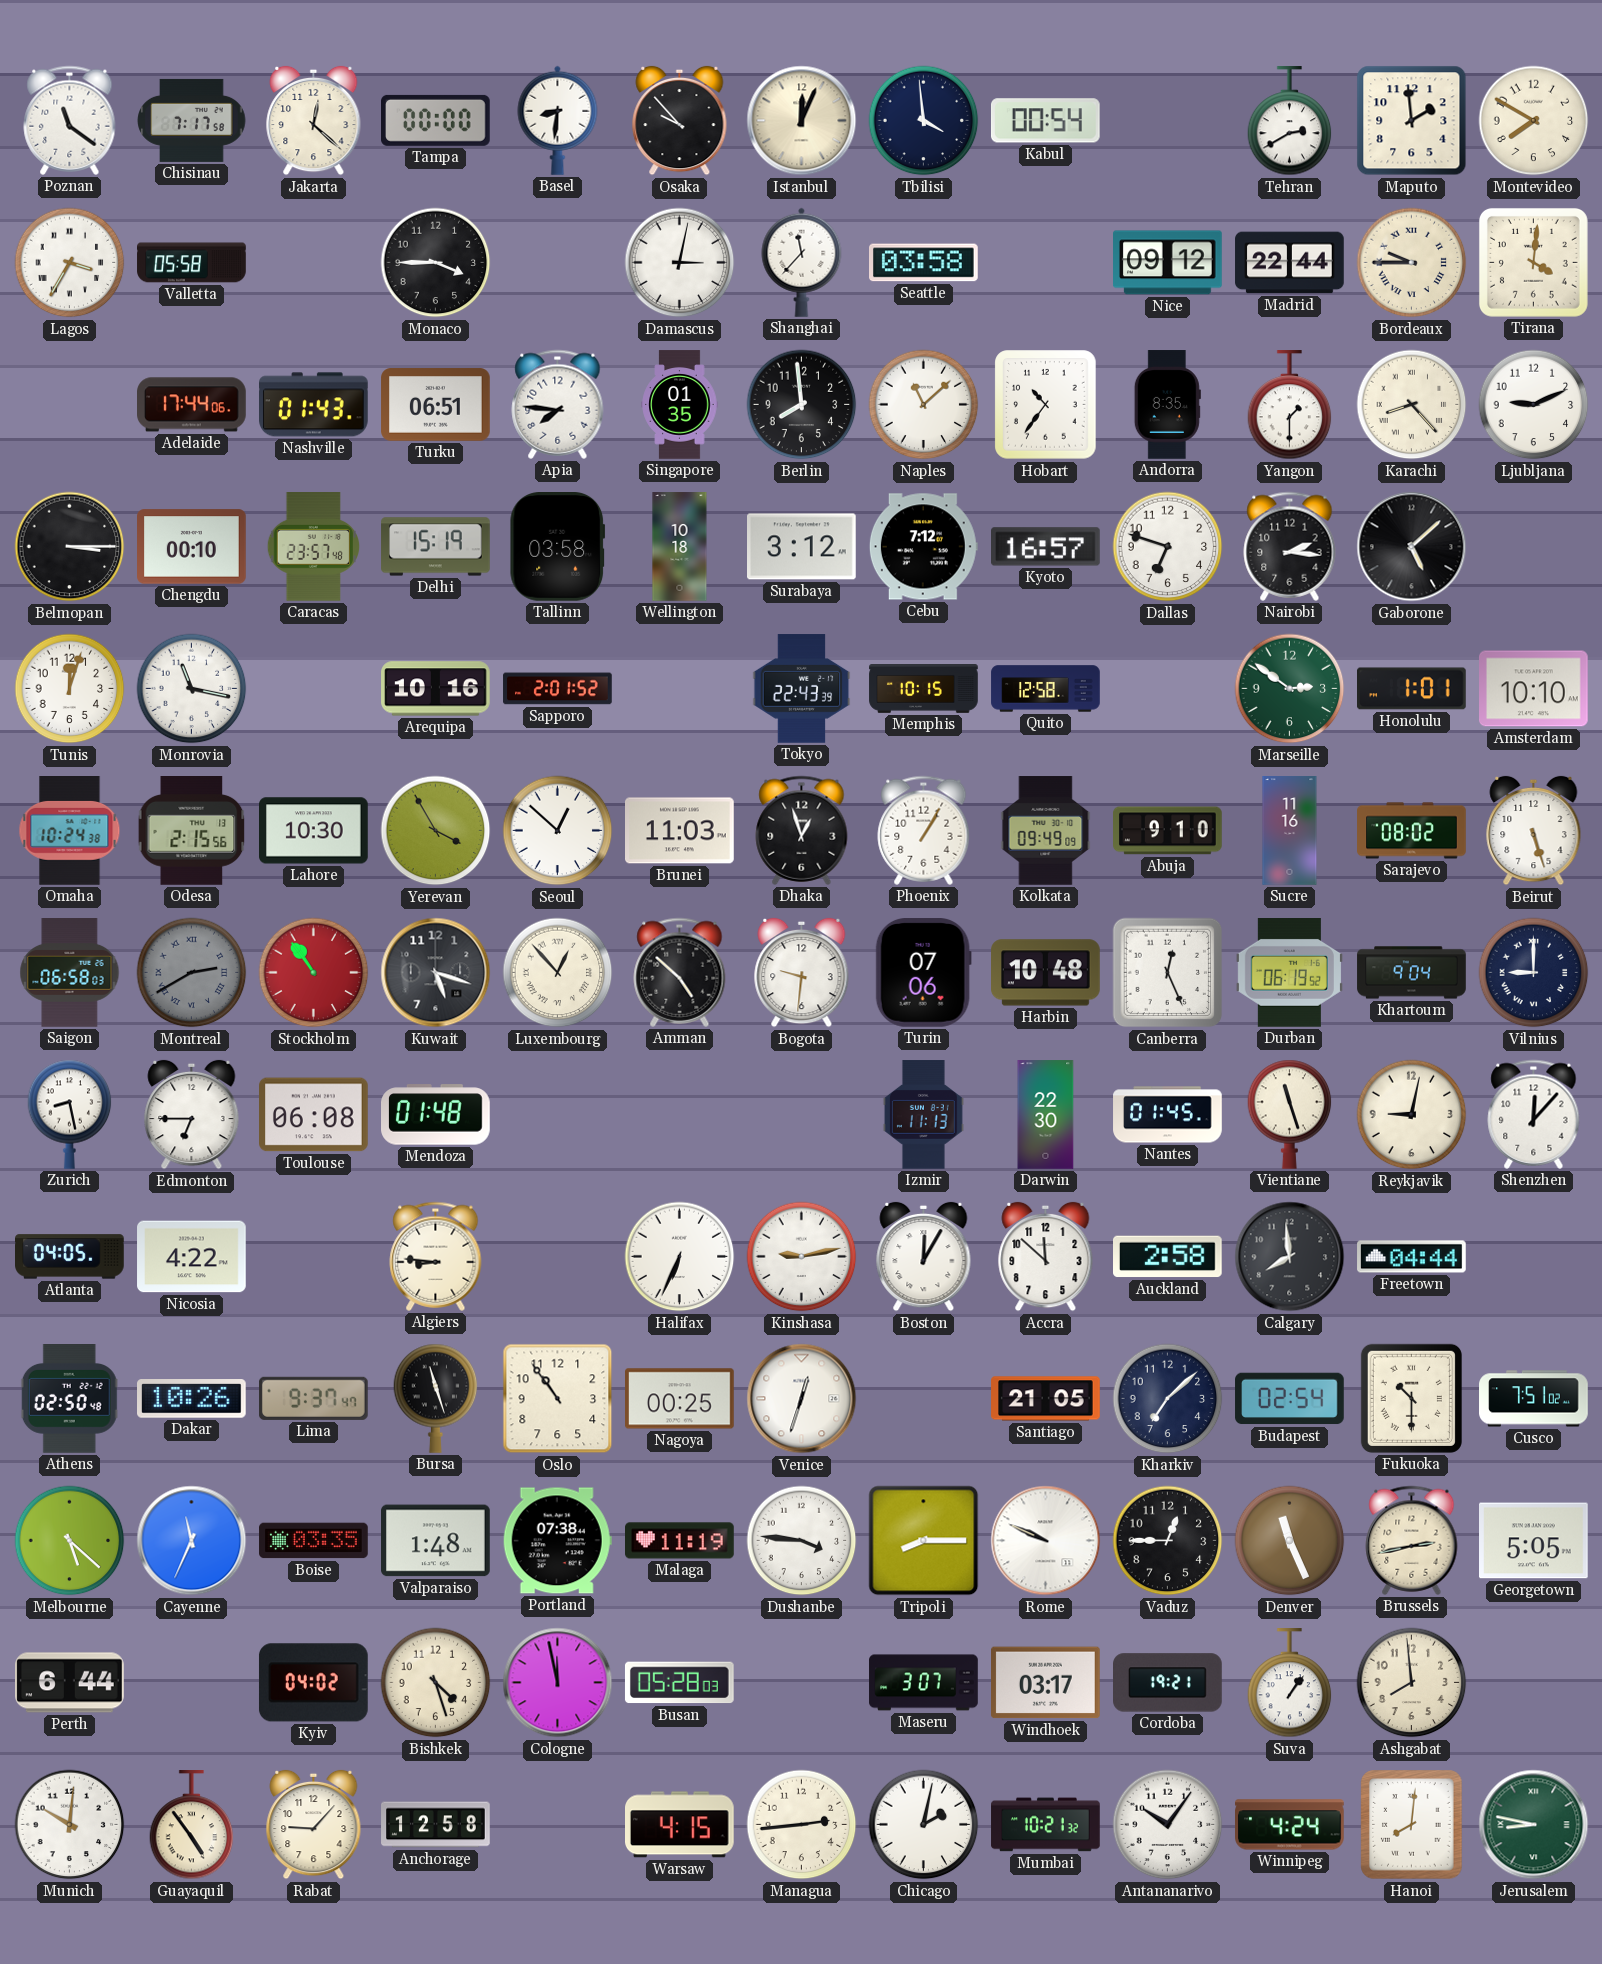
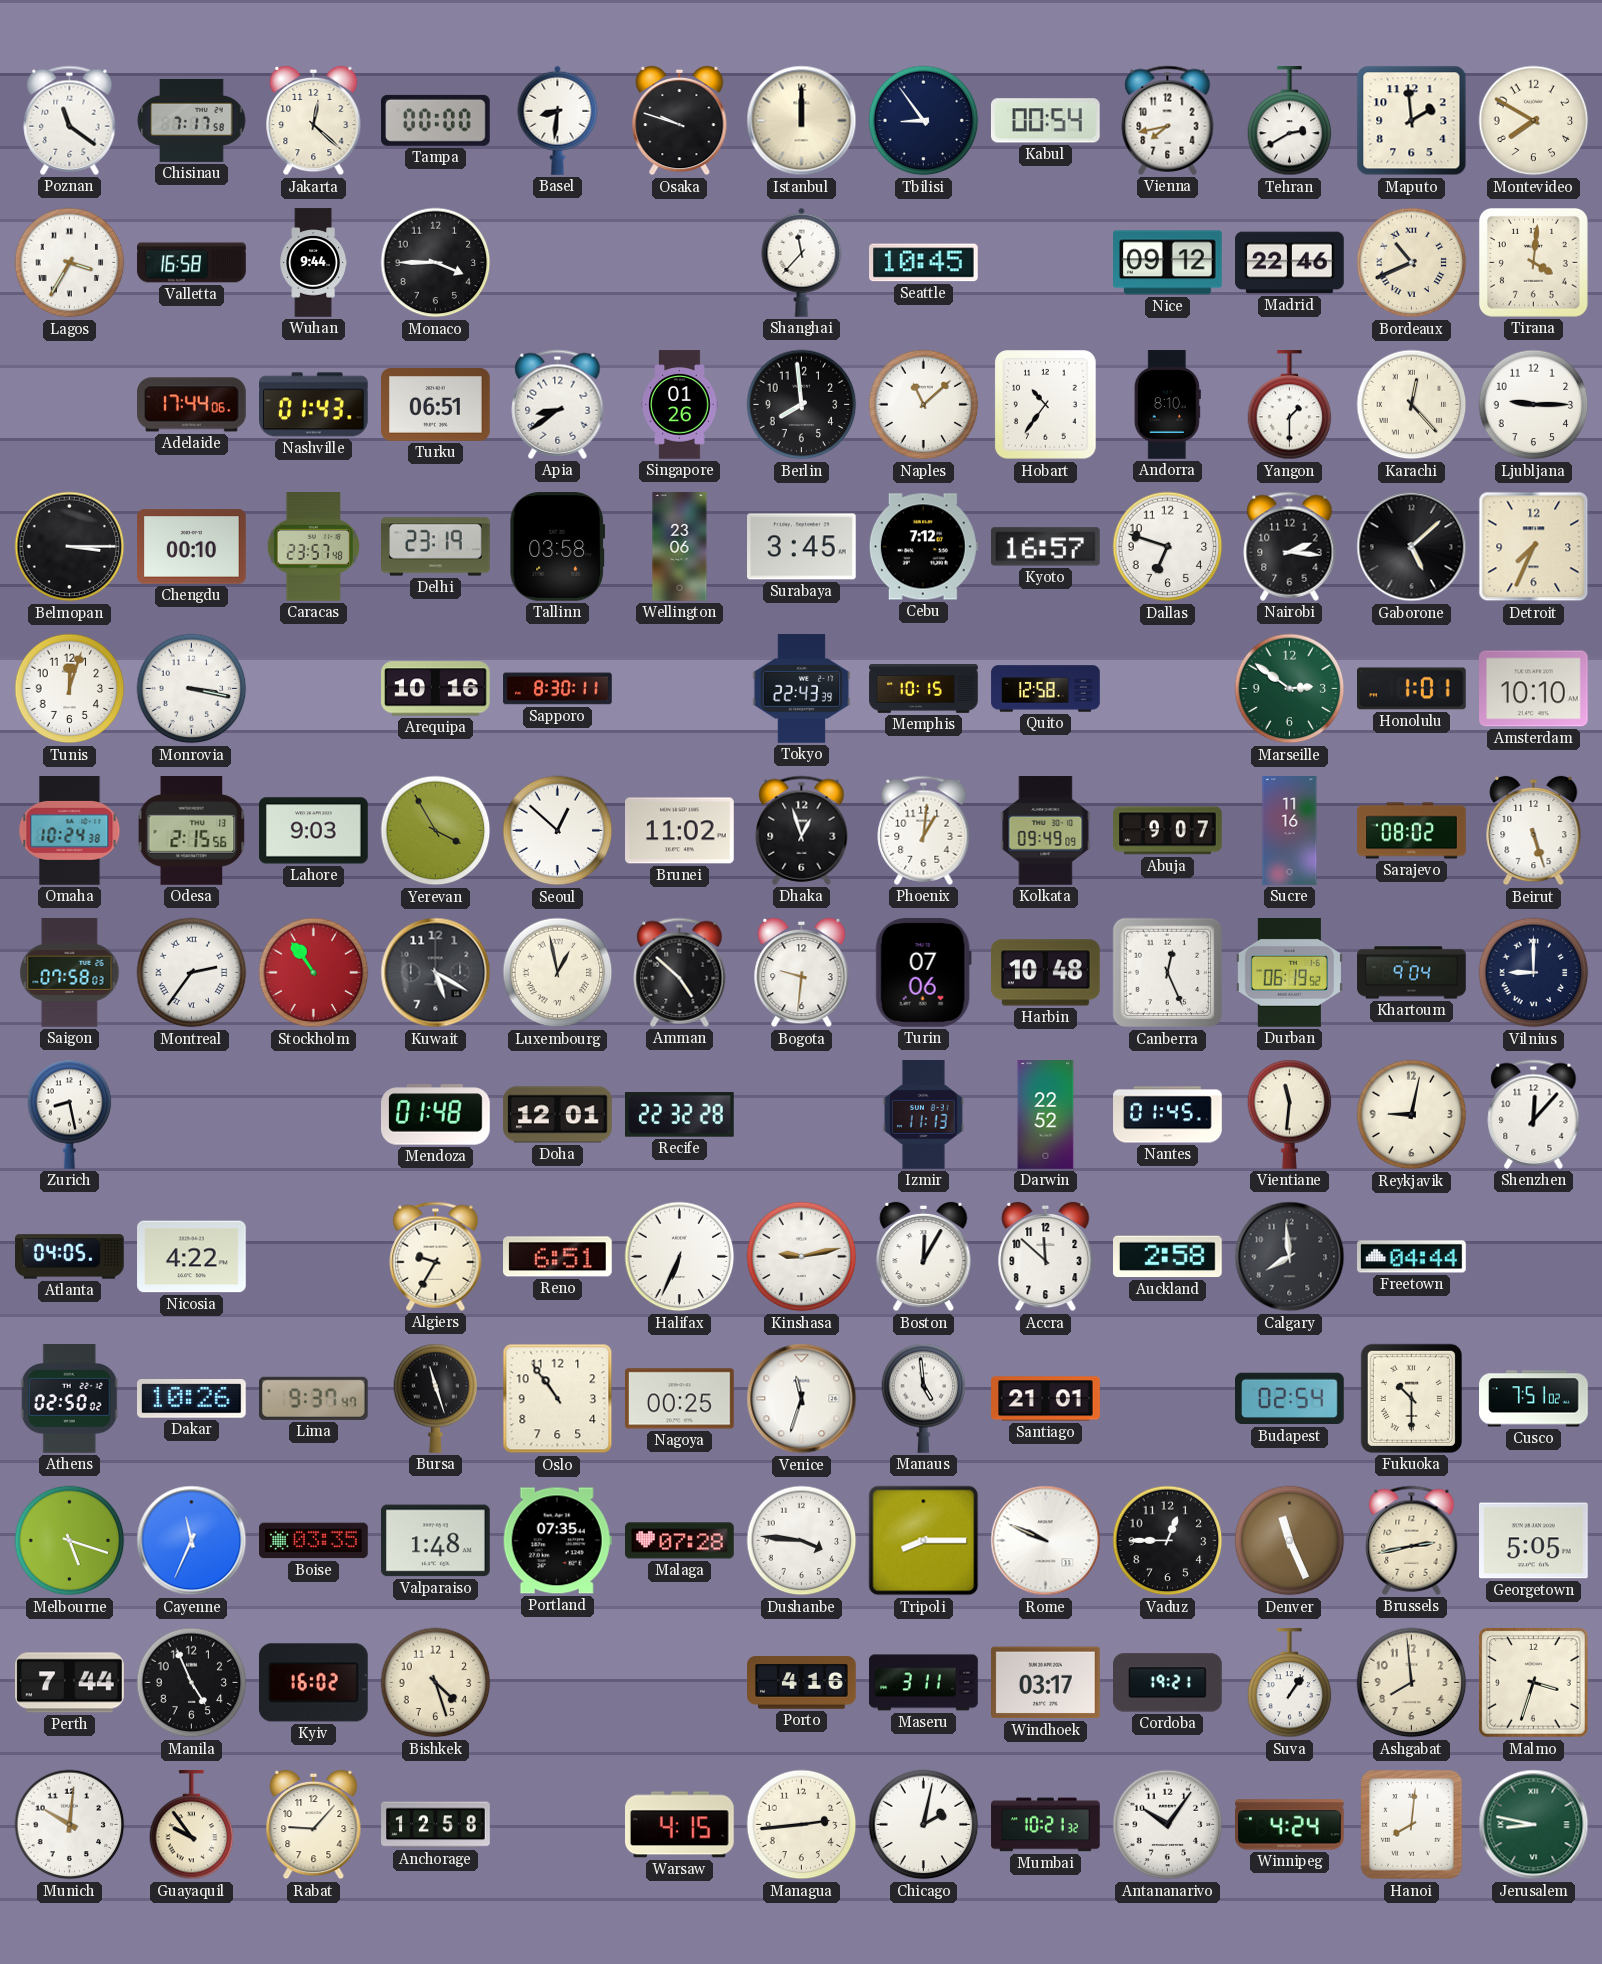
Osaka: 9:53 -> 9:48 (680, 121)
Istanbul: 12:04 -> 12:00 (802, 121)
Tbilisi: 3:59 -> 8:54 (924, 121)
Vienna: none -> 7:43 (1168, 120)
Valletta: 05:58 -> 16:58 (192, 263)
Wuhan: none -> 9:44 (313, 263)
Damascus: 3:02 -> none (680, 263)
Seattle: 03:58 -> 10:45 (924, 263)
Madrid: 22:44 -> 22:46 (1290, 263)
Bordeaux: 9:45 -> 10:41 (1412, 263)
Apia: 7:46 -> 8:39 (558, 404)
Singapore: 01:35 -> 01:26 (680, 405)
Andorra: 8:35 -> 8:10 (1167, 405)
Karachi: 8:23 -> 12:23 (1412, 405)
Ljubljana: 9:11 -> 9:15 (1534, 405)
Delhi: 15:19 -> 23:19 (436, 547)
Wellington: 10:18 -> 23:06 (680, 547)
Surabaya: 3:12 -> 3:45 (802, 547)
Detroit: none -> 7:34 (1534, 547)
Monrovia: 11:17 -> 3:17 (192, 689)
Sapporo: 2:01 -> 8:30 (558, 689)
Lahore: 10:30 -> 9:03 (314, 831)
Brunei: 11:03 -> 11:02 (680, 831)
Phoenix: 1:05 -> 1:01 (924, 830)
Abuja: 9:10 -> 9:07 (1168, 831)
Saigon: 06:58 -> 07:58 (70, 973)
Montreal: 2:40 -> 2:36 (192, 973)
Montreal dial: grey -> white (192, 973)
Kuwait: 5:18 -> 5:20 (436, 973)
Luxembourg: 12:53 -> 12:58 (558, 973)
Edmonton: 6:45 -> none (192, 1115)
Toulouse: 06:08 -> none (314, 1115)
Doha: none -> 12:01 (558, 1115)
Recife: none -> 22:32 (680, 1115)
Darwin: 22:30 -> 22:52 (1046, 1115)
Vientiane: 11:27 -> 11:31 (1290, 1114)
Algiers: 8:46 -> 9:35 (436, 1256)
Reno: none -> 6:51 (558, 1257)
Athens: 02:50:48 -> 02:50:02 (69, 1399)
Venice: 12:33 -> 11:33 (802, 1399)
Manaus: none -> 4:59 (924, 1398)
Santiago: 21:05 -> 21:01 (1046, 1399)
Kharkiv: 7:08 -> none (1168, 1399)
Melbourne: 5:22 -> 5:18 (70, 1541)
Portland: 07:38 -> 07:35 (557, 1541)
Malaga: 11:19 -> 07:28 (680, 1541)
Perth: 6:44 -> 7:44 (70, 1683)
Manila: none -> 4:56 (192, 1683)
Kyiv: 04:02 -> 16:02 (313, 1683)
Cologne: 11:58 -> none (558, 1683)
Busan: 05:28 -> none (680, 1683)
Porto: none -> 4:16 (802, 1683)
Maseru: 3:07 -> 3:11 (924, 1683)
Malmo: none -> 3:33 (1534, 1683)
Guayaquil: 4:54 -> 9:54 (192, 1825)
